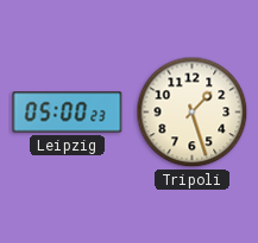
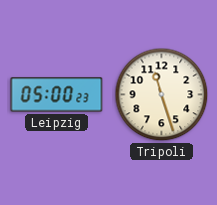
Tripoli: 1:27 -> 11:27 (162, 95)
